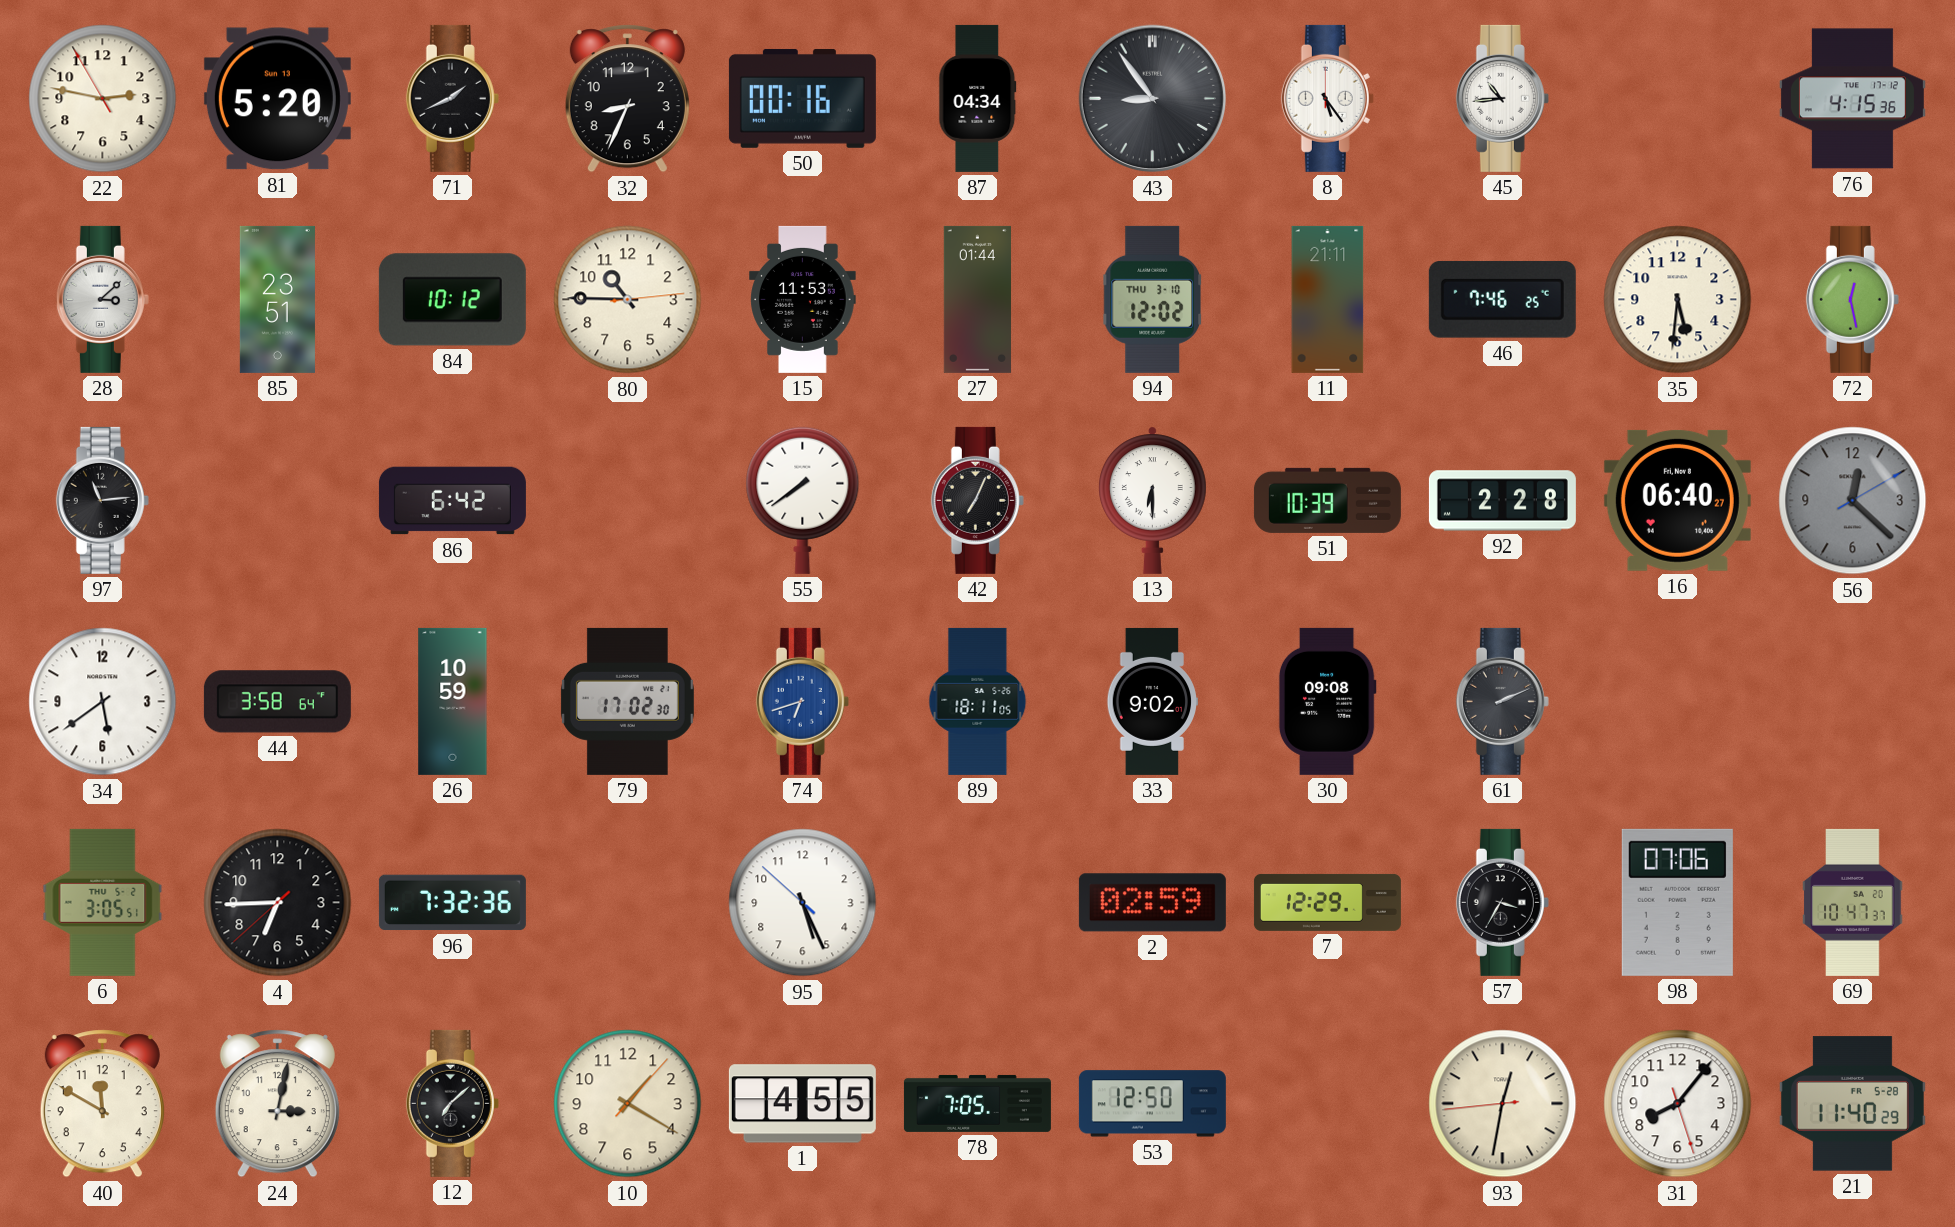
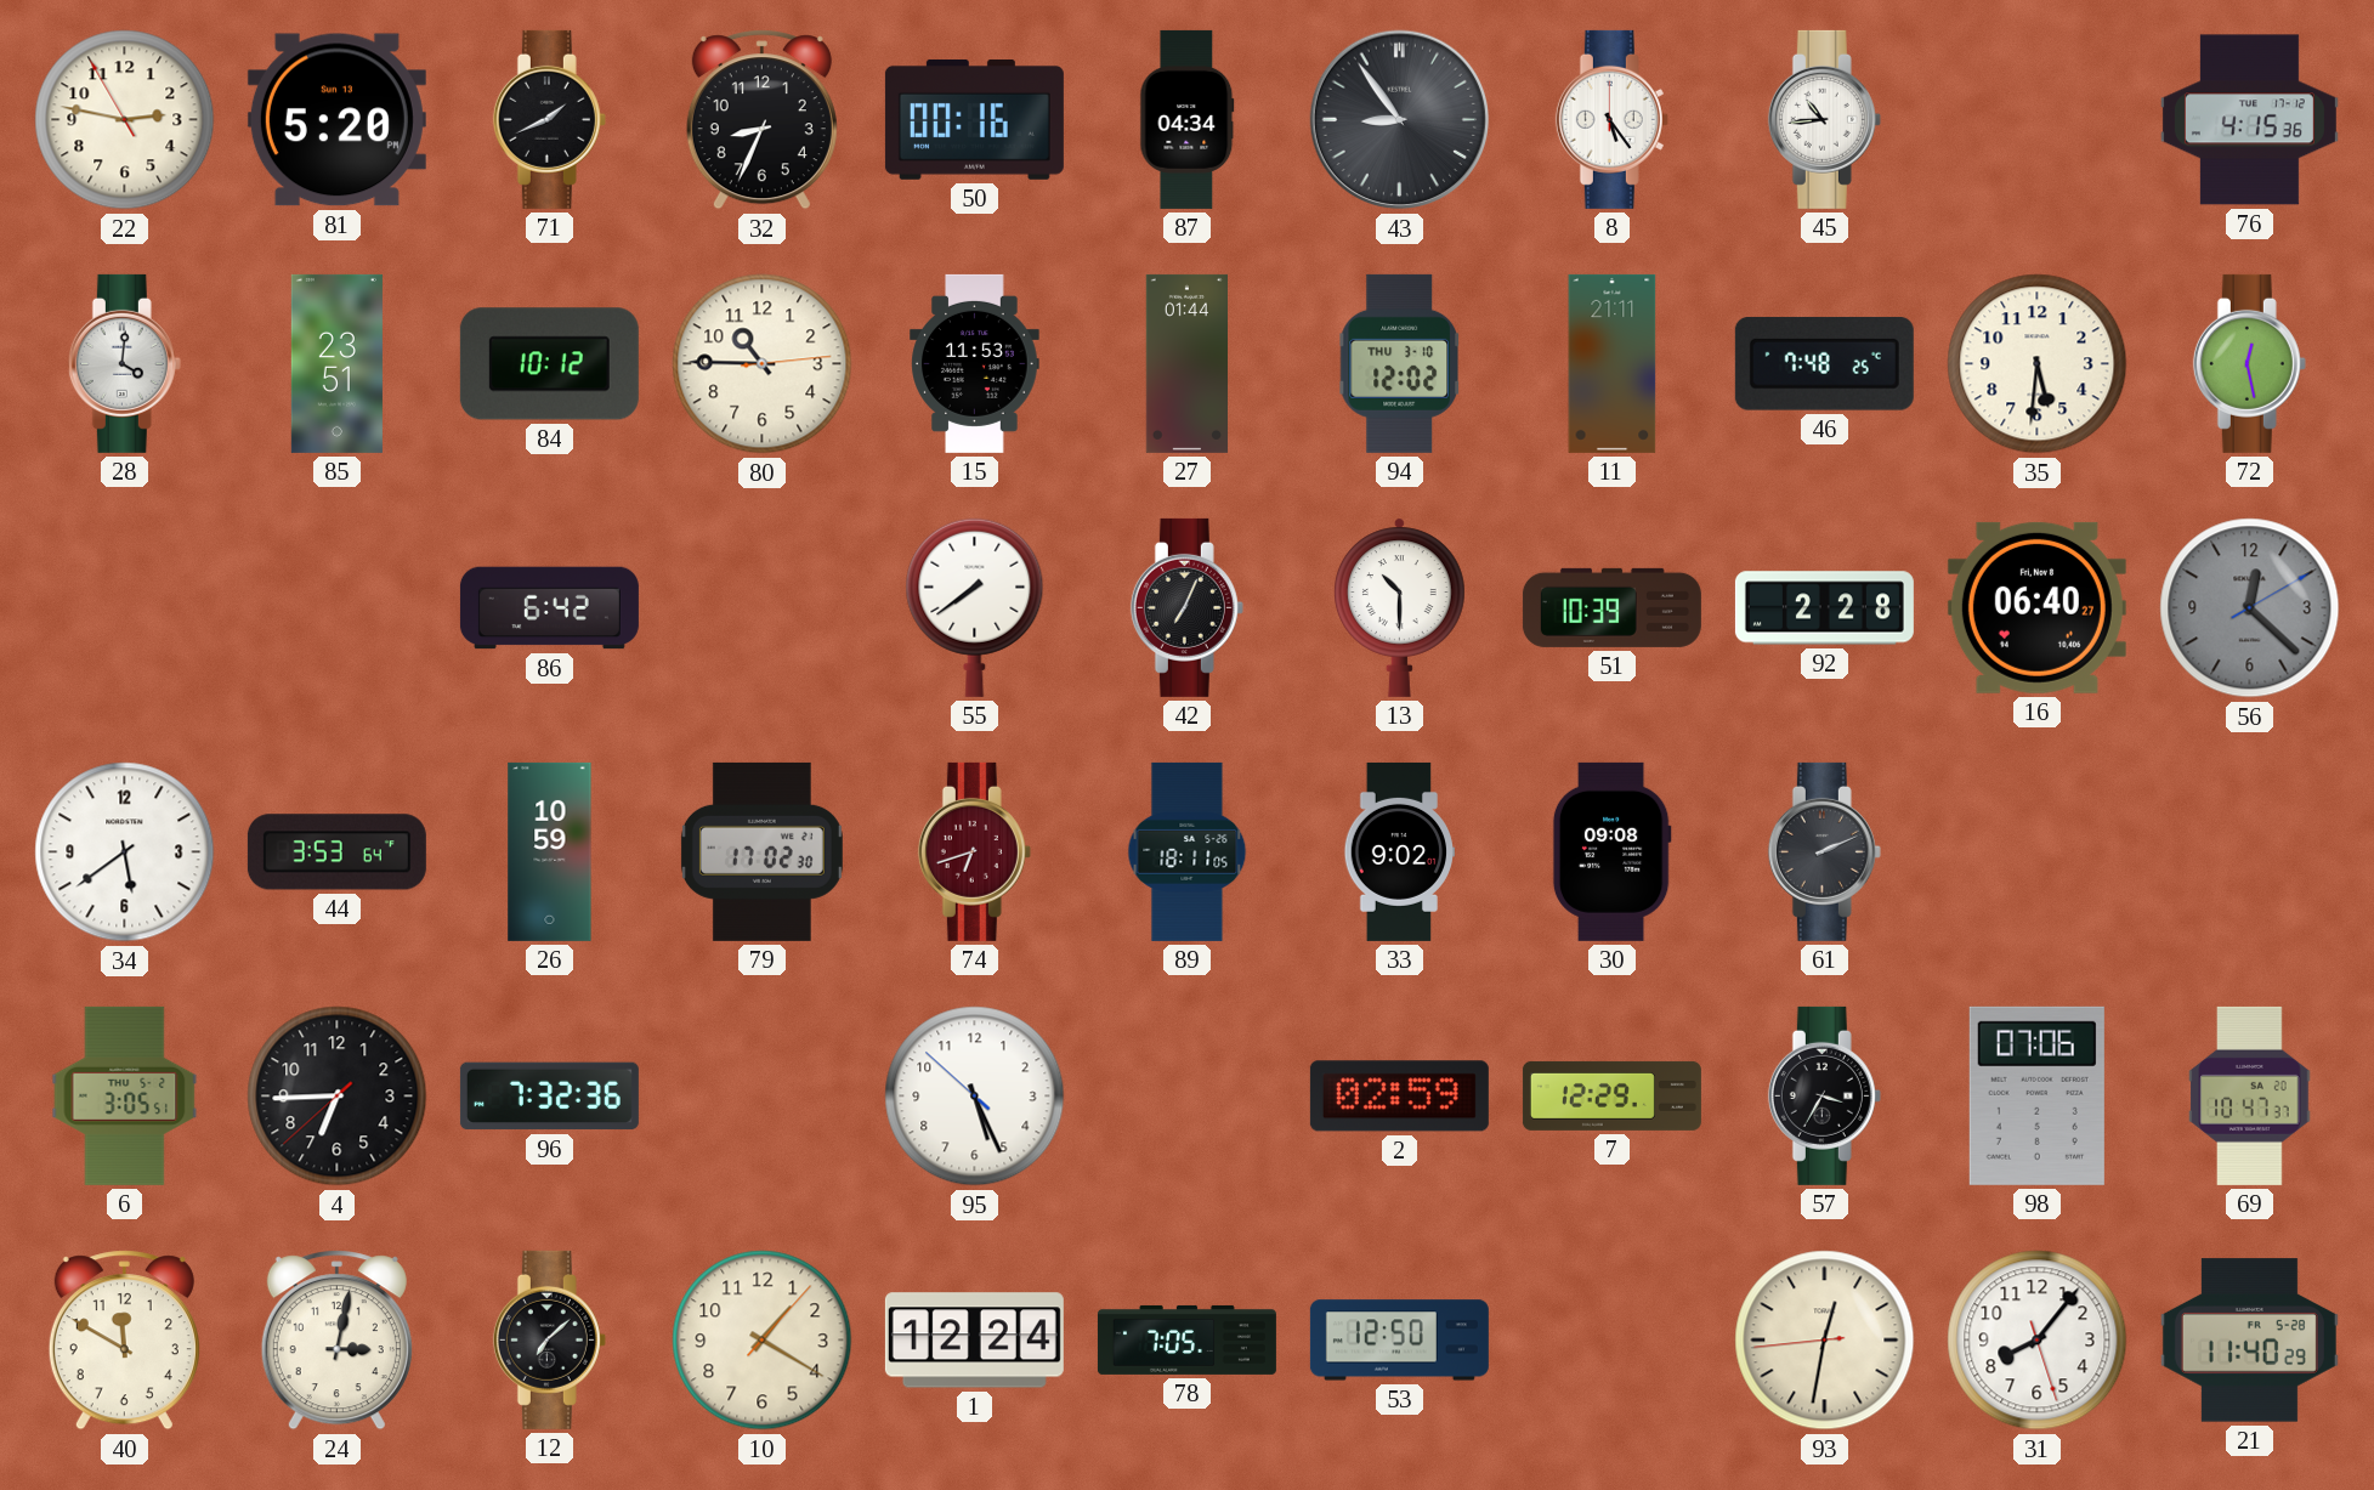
28: 3:08 -> 4:01 (124, 363)
46: 7:46 -> 7:48 (1824, 363)
97: 11:14 -> none (102, 500)
13: 6:30 -> 10:30 (1399, 607)
44: 3:58 -> 3:53 (336, 852)
74 dial: blue -> burgundy (974, 851)
1: 4:55 -> 12:24 (974, 1341)
